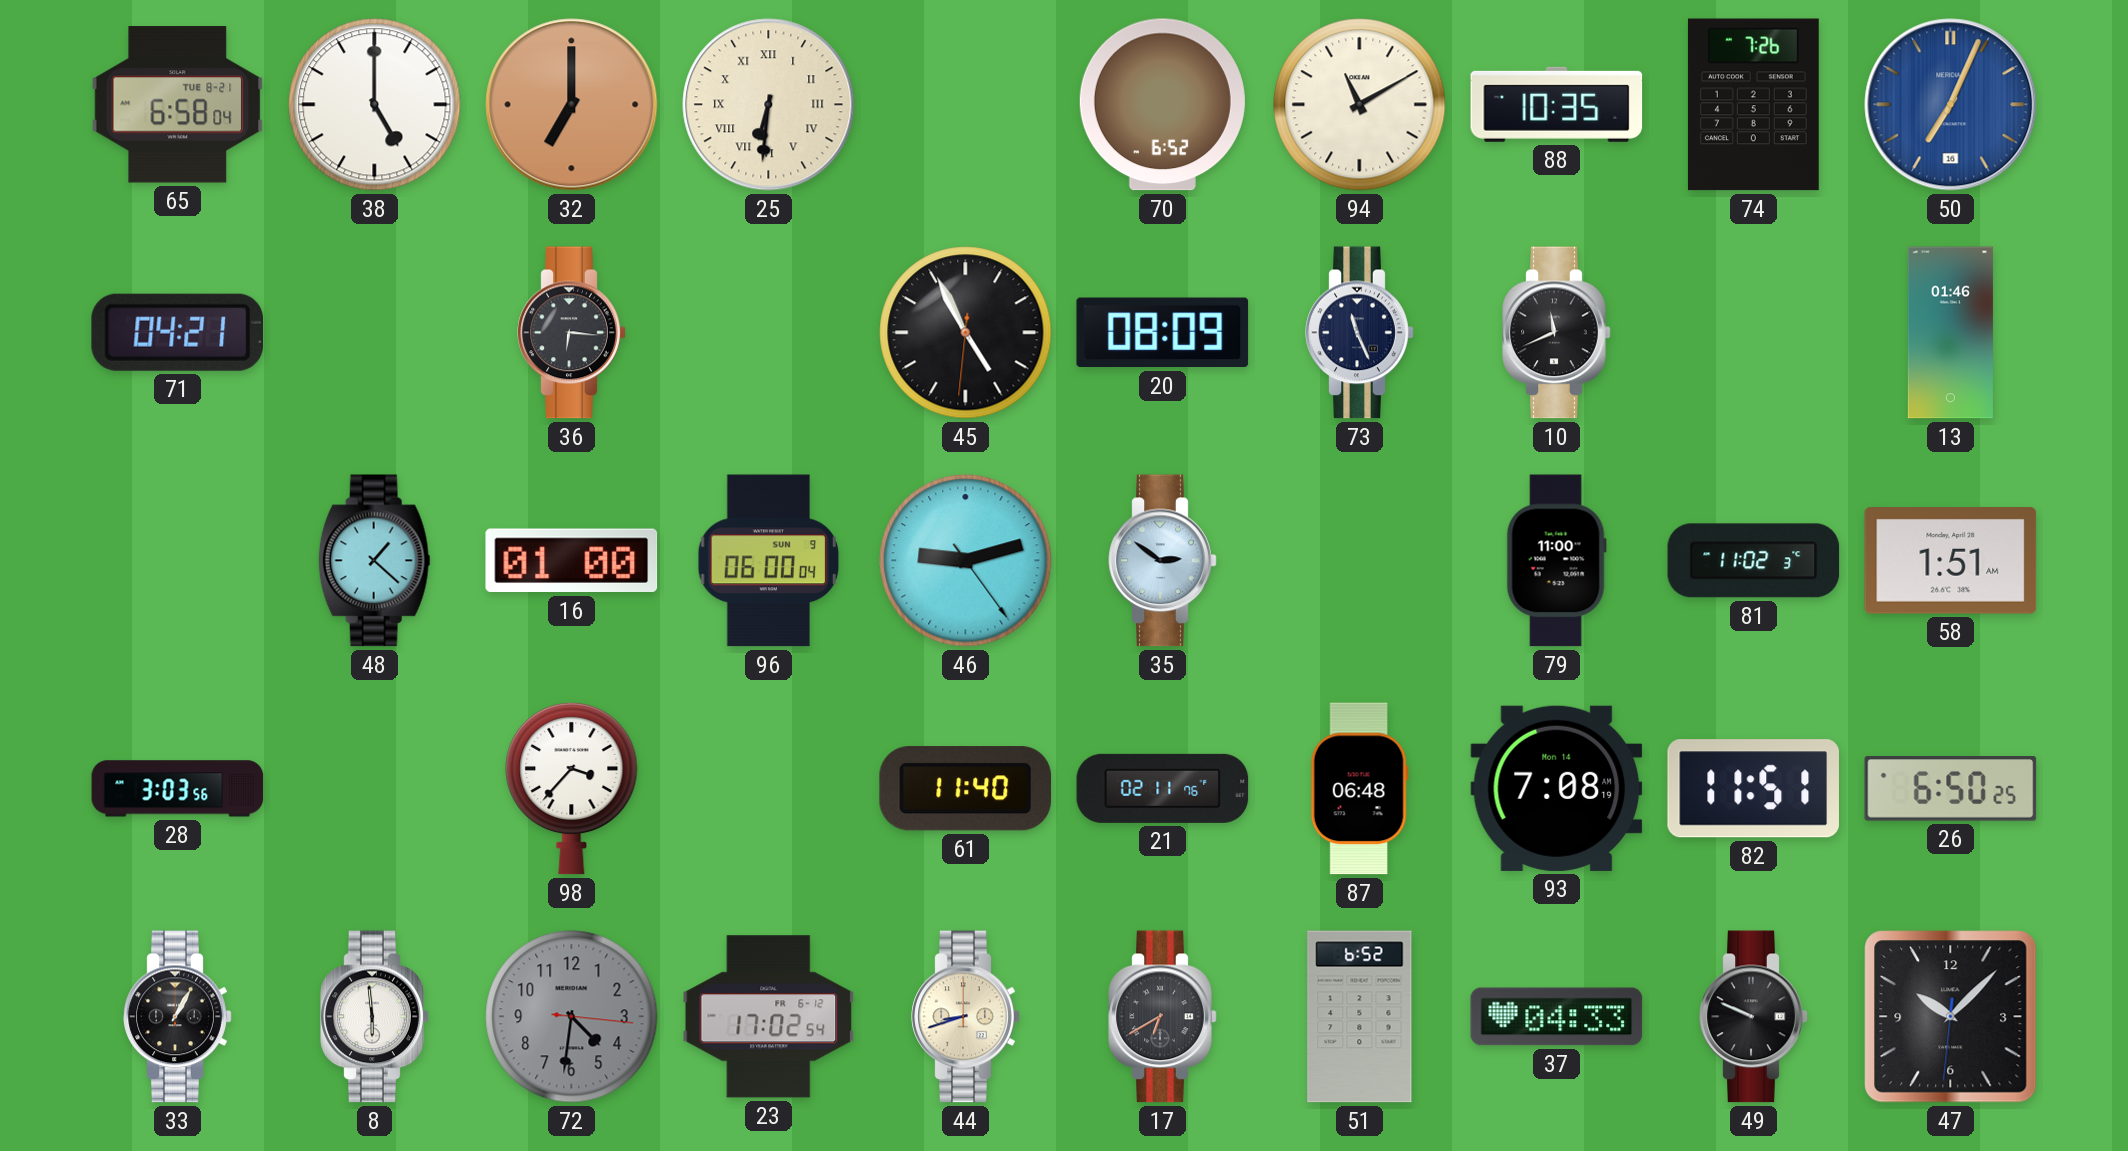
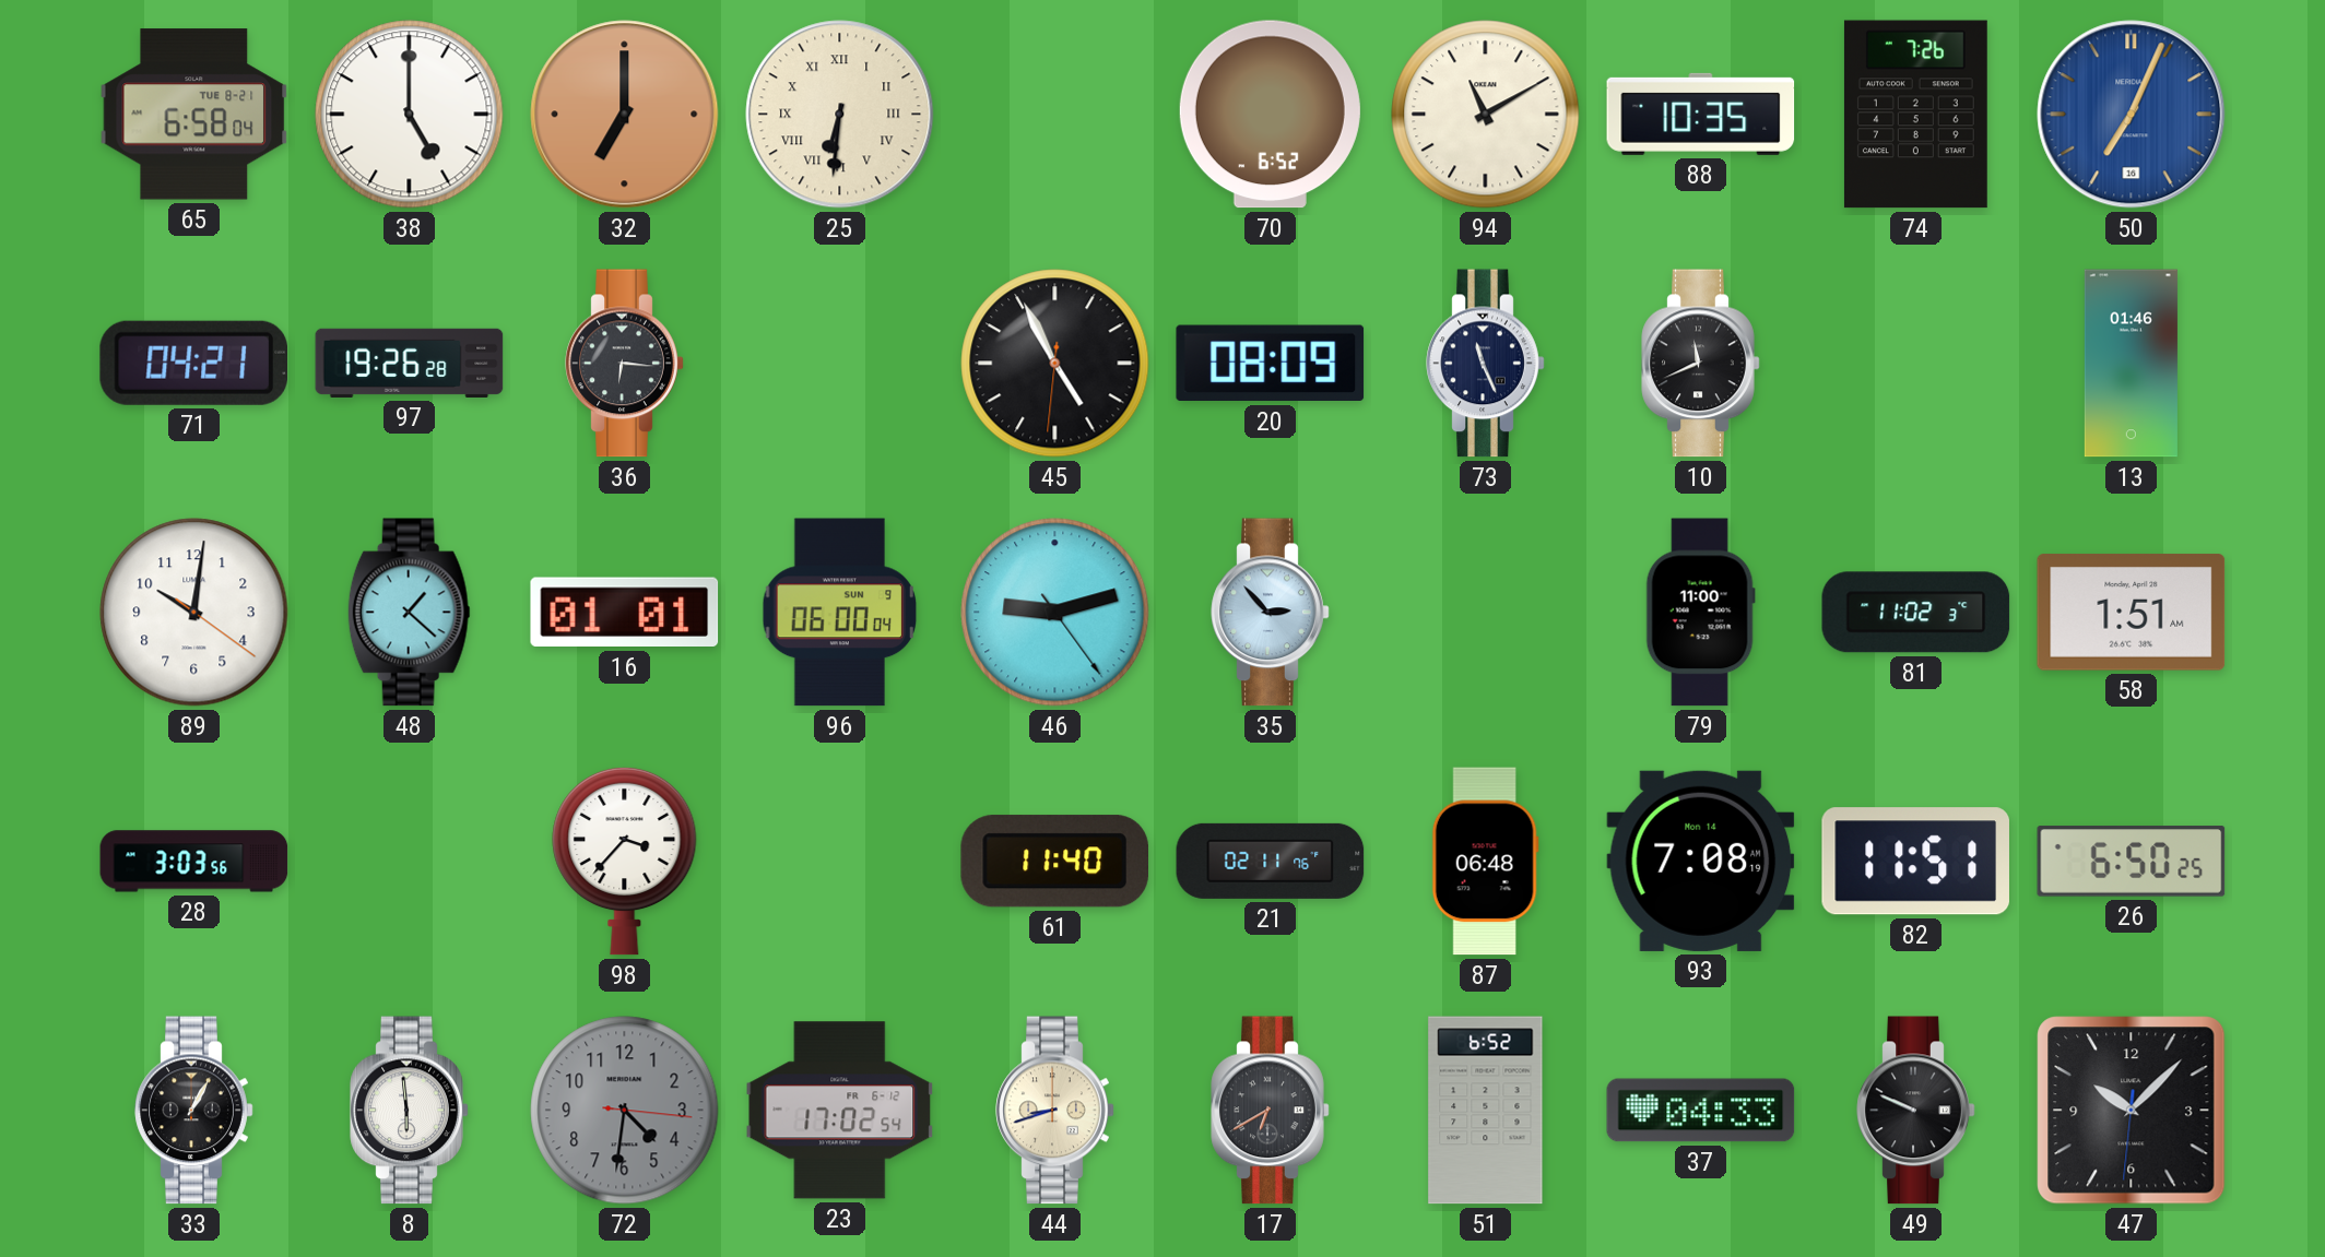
97: none -> 19:26 (410, 363)
89: none -> 10:01 (194, 613)
16: 01:00 -> 01:01 (625, 613)
35: 2:51 -> 2:53 (1271, 613)
